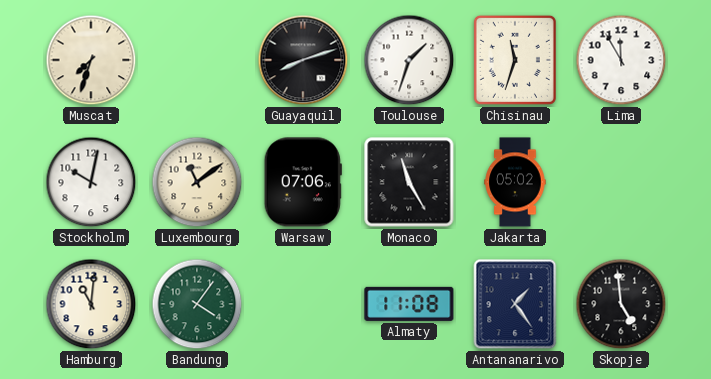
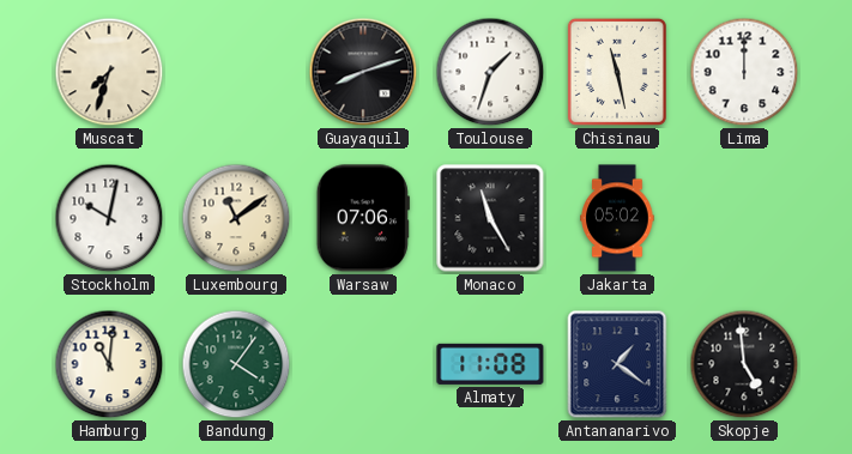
Chisinau: 11:33 -> 11:28 (617, 72)
Lima: 11:55 -> 12:00 (744, 72)
Antananarivo: 1:24 -> 1:21 (617, 364)
